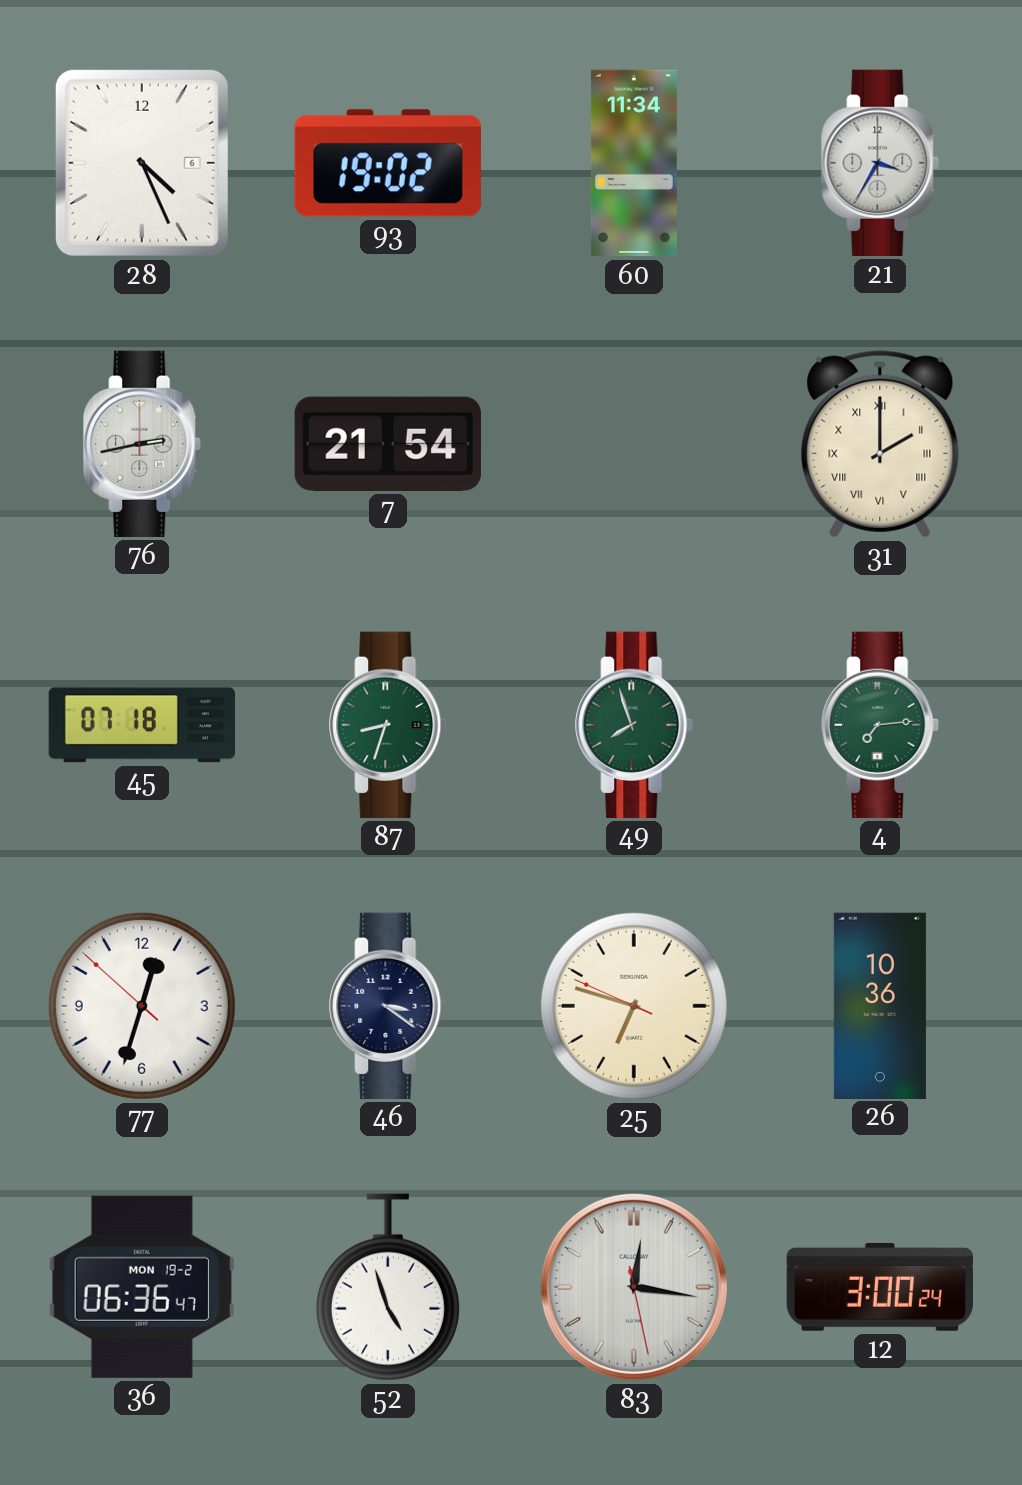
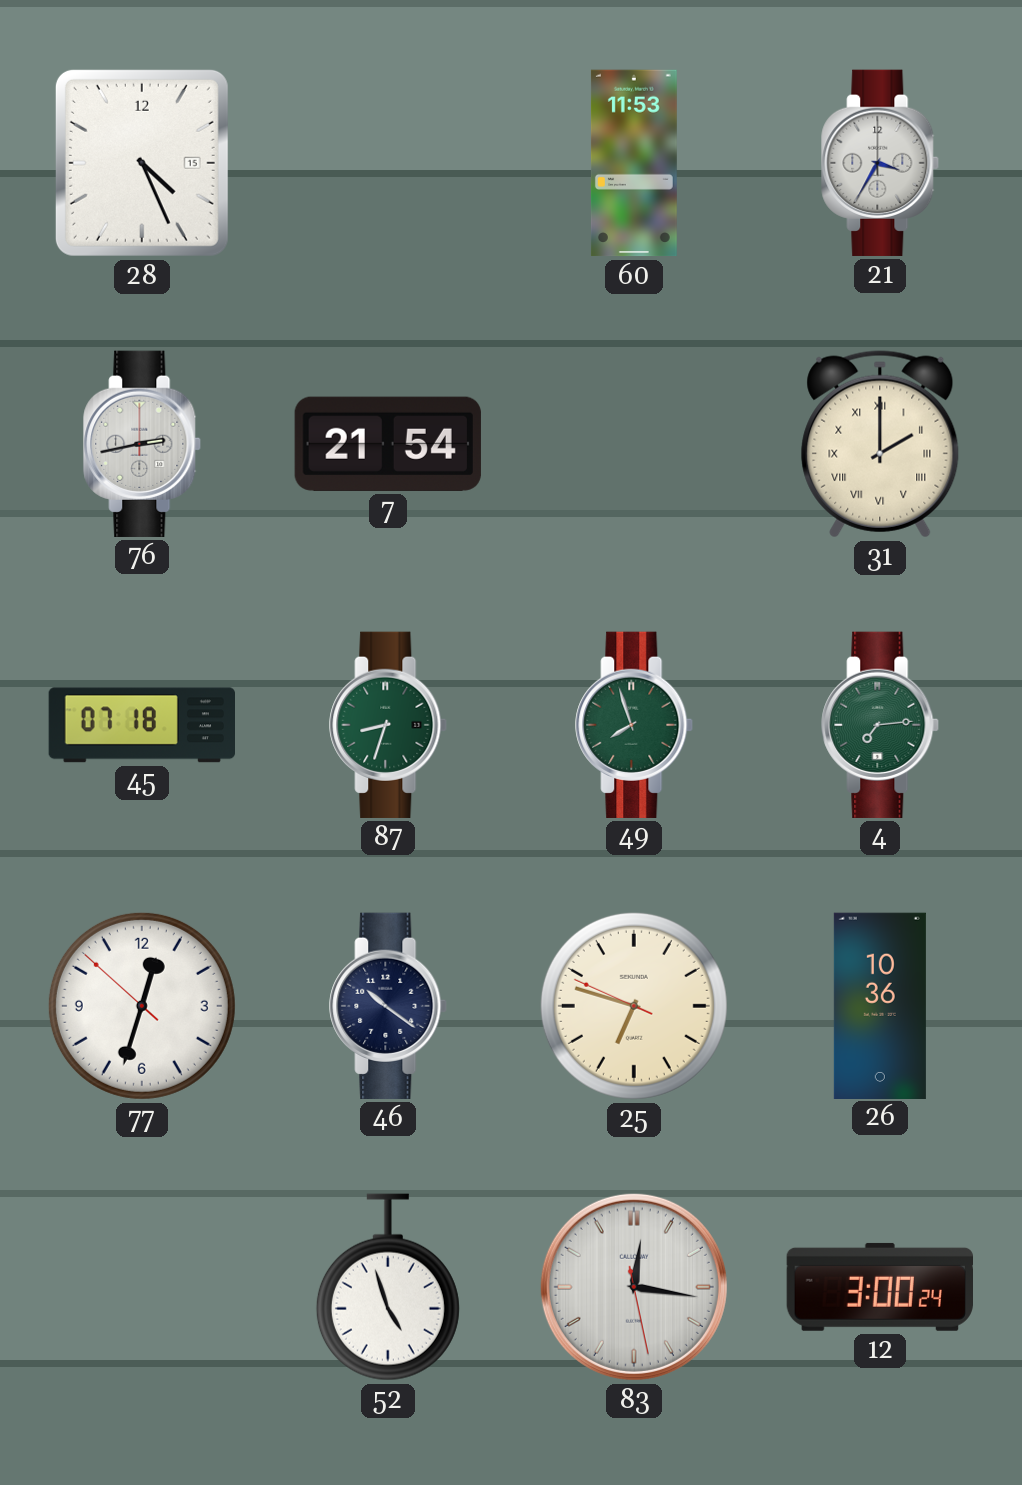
28 date: 6 -> 15 (142, 163)
93: 19:02 -> none (388, 163)
60: 11:34 -> 11:53 (634, 163)
46: 3:21 -> 10:21 (389, 1006)
36: 06:36 -> none (142, 1287)
